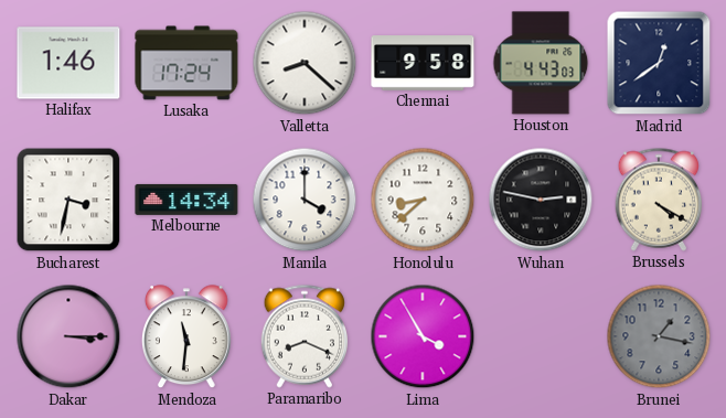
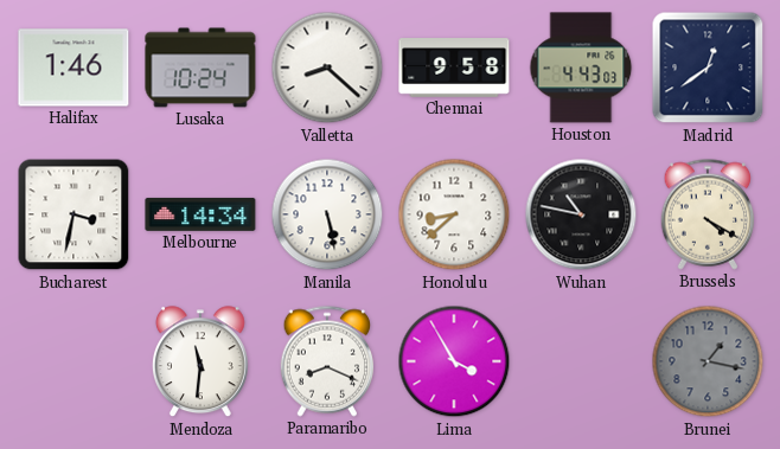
Lusaka: 17:24 -> 10:24 (200, 68)
Manila: 4:00 -> 5:28 (327, 214)
Wuhan: 2:47 -> 10:47 (581, 214)
Dakar: 3:15 -> none (68, 336)
